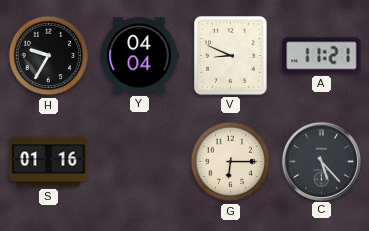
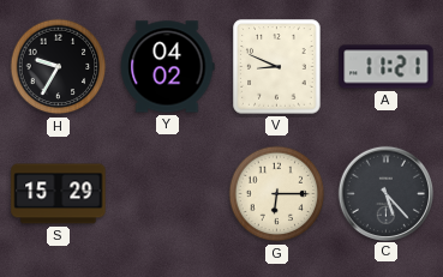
Y: 04:04 -> 04:02 (167, 67)
S: 01:16 -> 15:29 (59, 194)
